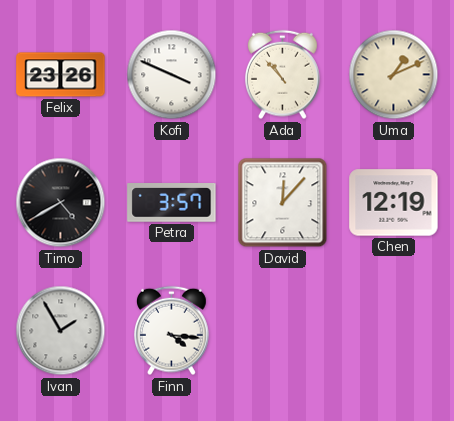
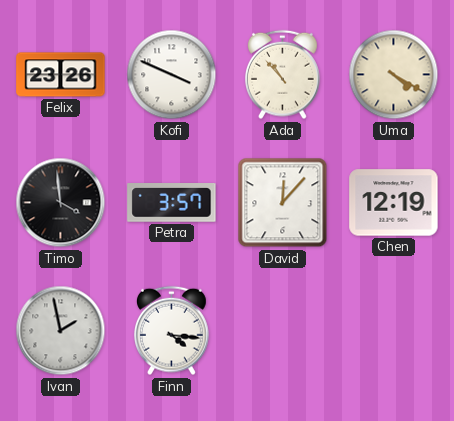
Uma: 1:11 -> 4:20 (394, 75)
Timo: 4:40 -> 3:59 (61, 203)
Ivan: 1:55 -> 1:58 (61, 331)
